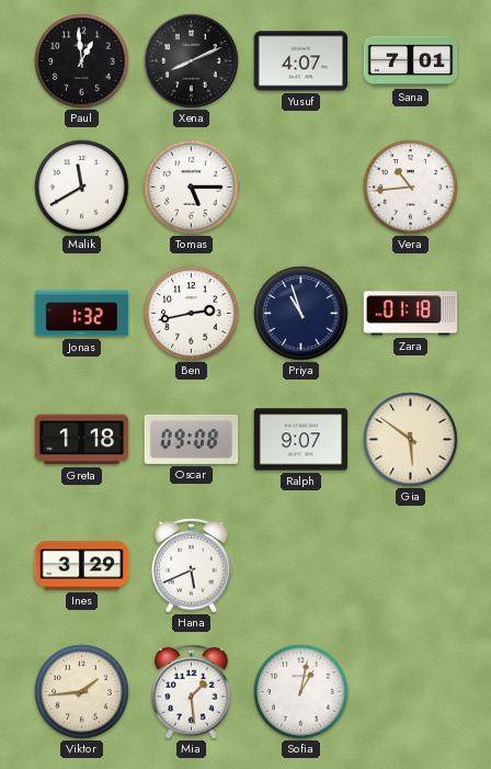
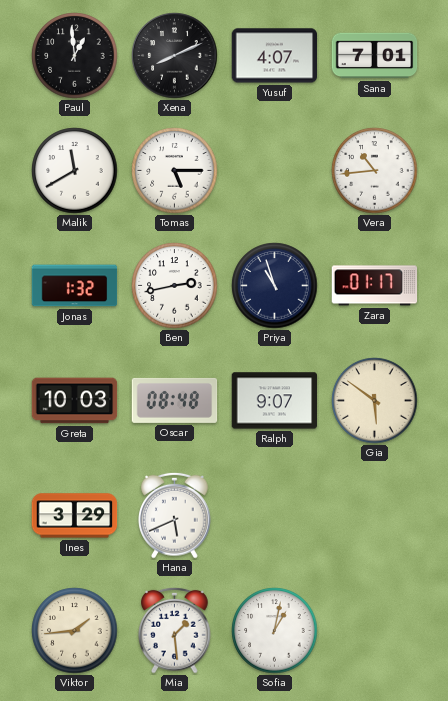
Zara: 01:18 -> 01:17 (375, 286)
Greta: 1:18 -> 10:03 (75, 401)
Oscar: 09:08 -> 08:48 (175, 400)
